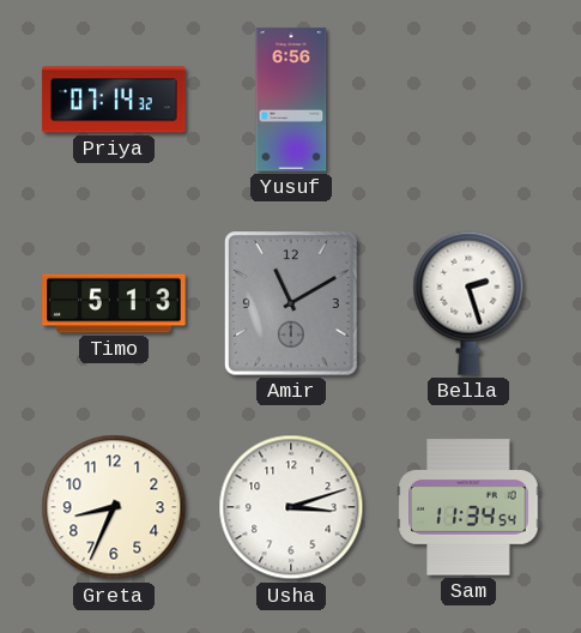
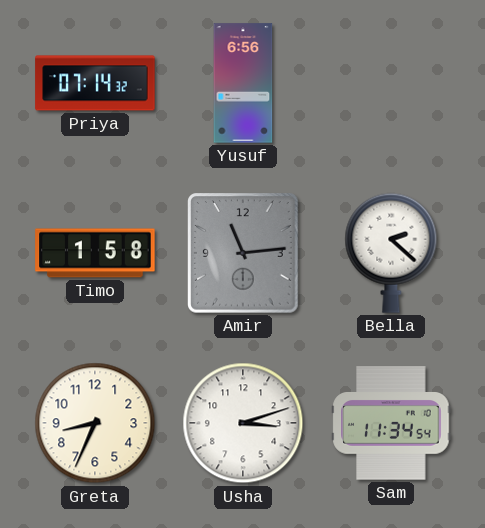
Timo: 5:13 -> 1:58 (95, 253)
Amir: 11:10 -> 11:14 (243, 253)
Bella: 2:27 -> 2:22 (391, 253)
